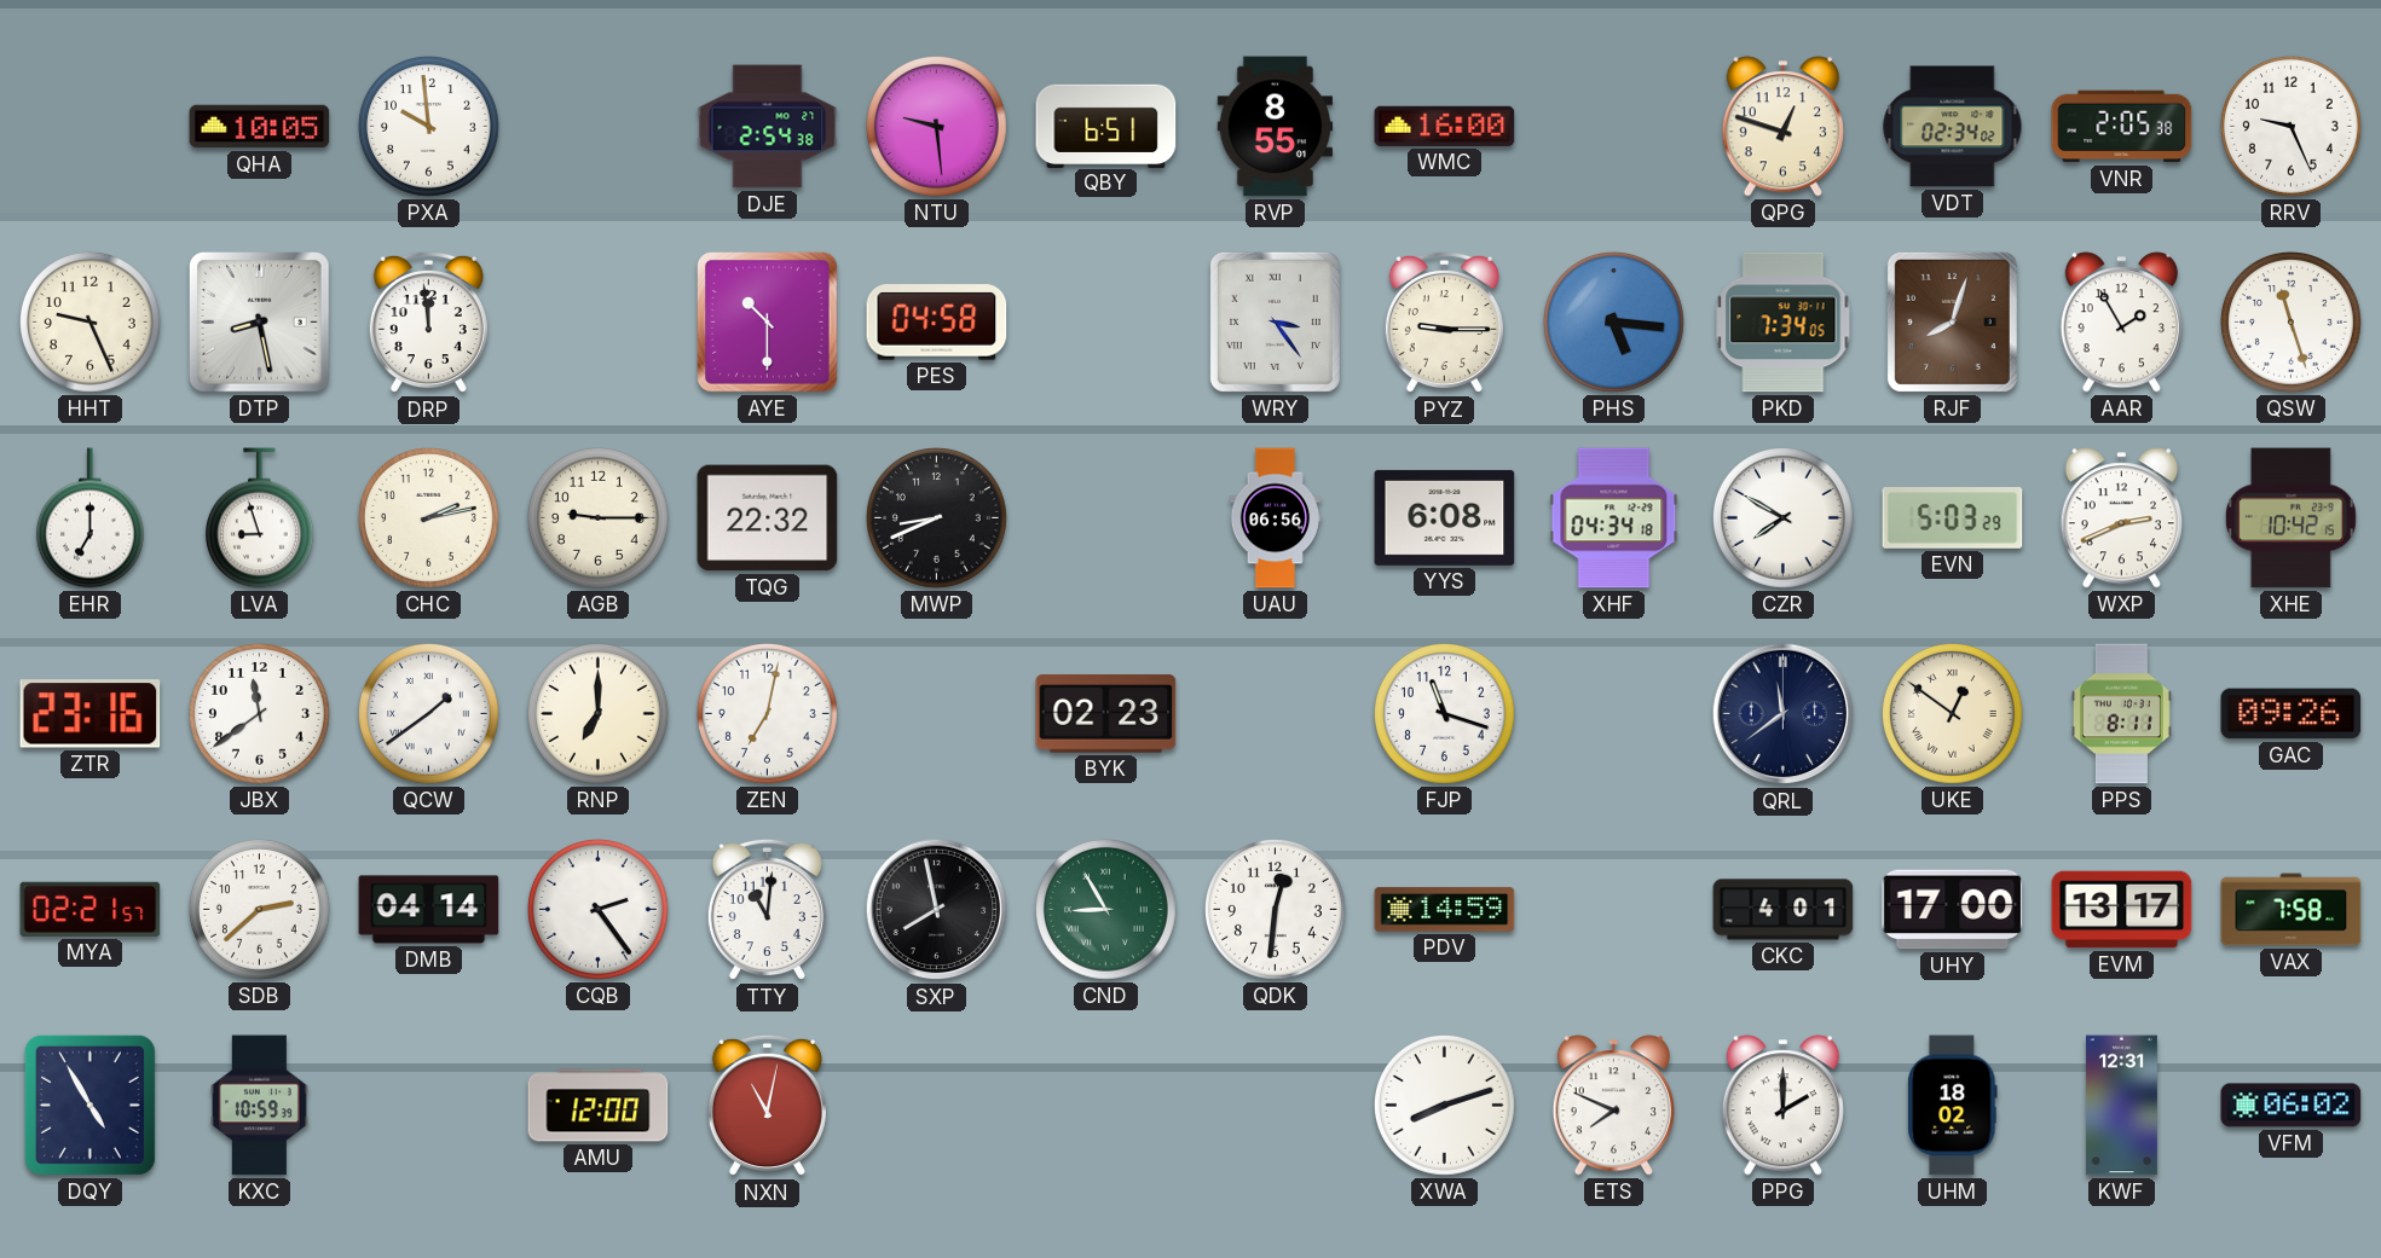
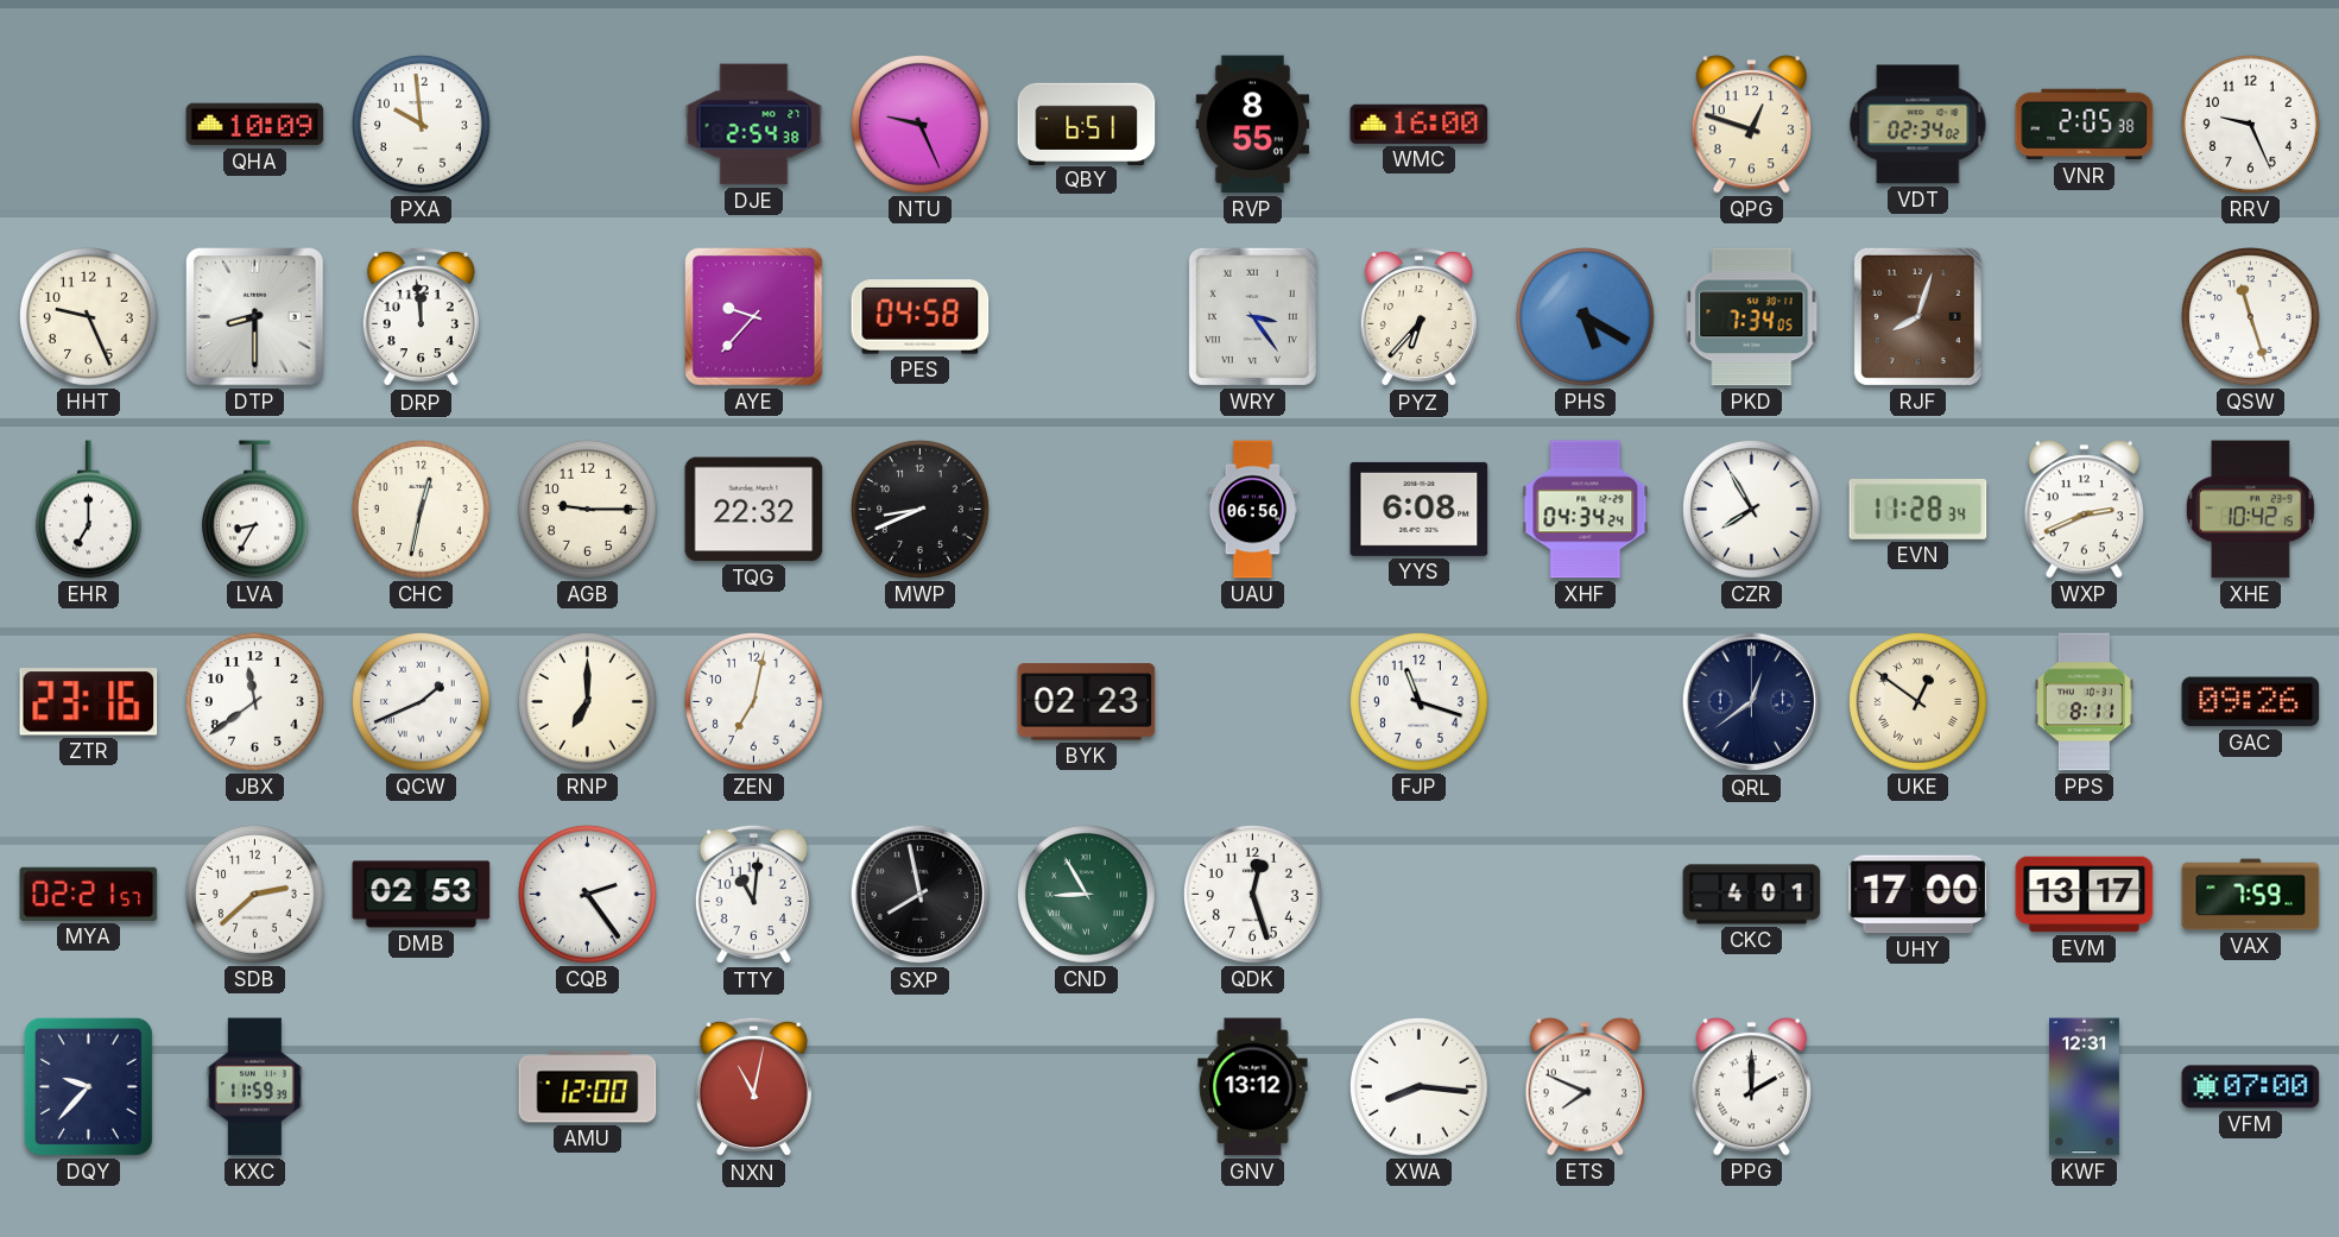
QHA: 10:05 -> 10:09 (255, 125)
NTU: 9:29 -> 9:26 (921, 125)
DTP: 8:28 -> 8:30 (255, 317)
AYE: 10:30 -> 9:37 (754, 317)
PYZ: 9:15 -> 6:37 (1418, 317)
PHS: 5:16 -> 5:20 (1586, 317)
AAR: 1:55 -> none (2121, 323)
LVA: 8:57 -> 8:35 (254, 510)
CHC: 2:13 -> 12:32 (422, 510)
XHF: 04:34:18 -> 04:34:24 (1586, 510)
CZR: 7:50 -> 7:55 (1752, 510)
EVN: 5:03 -> 11:28 (1918, 510)
QCW: 1:39 -> 1:41 (422, 702)
QRL: 11:39 -> 12:39 (1752, 702)
DMB: 04:14 -> 02:53 (422, 895)
QDK: 12:31 -> 12:27 (1253, 895)
PDV: 14:59 -> none (1445, 910)
VAX: 7:58 -> 7:59 (2251, 895)
DQY: 4:55 -> 9:37 (88, 1086)
KXC: 10:59 -> 11:59 (254, 1087)
GNV: none -> 13:12 (1253, 1087)
XWA: 8:12 -> 8:16 (1420, 1087)
UHM: 18:02 -> none (1953, 1106)
VFM: 06:02 -> 07:00 (2251, 1087)
